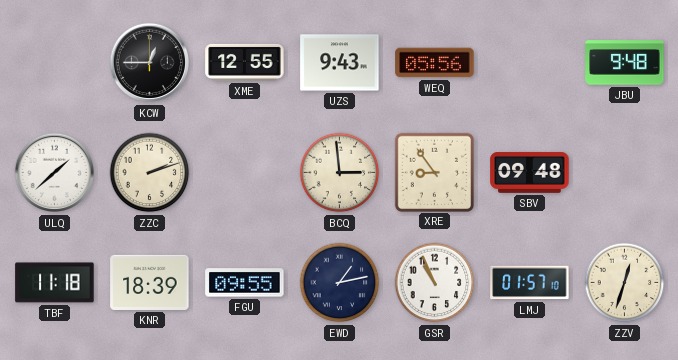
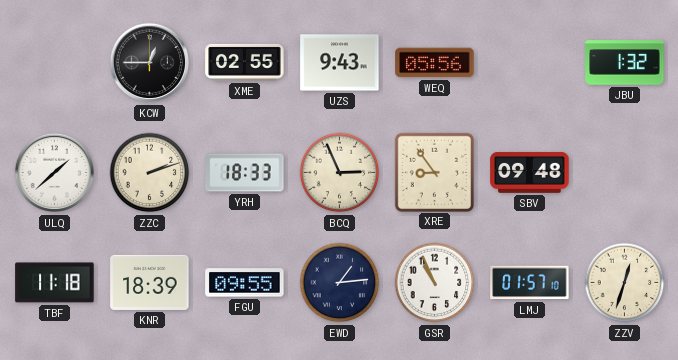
XME: 12:55 -> 02:55 (245, 62)
JBU: 9:48 -> 1:32 (625, 63)
YRH: none -> 18:33 (245, 173)
BCQ: 2:59 -> 2:56 (340, 173)
EWD: 1:13 -> 1:14 (340, 283)
